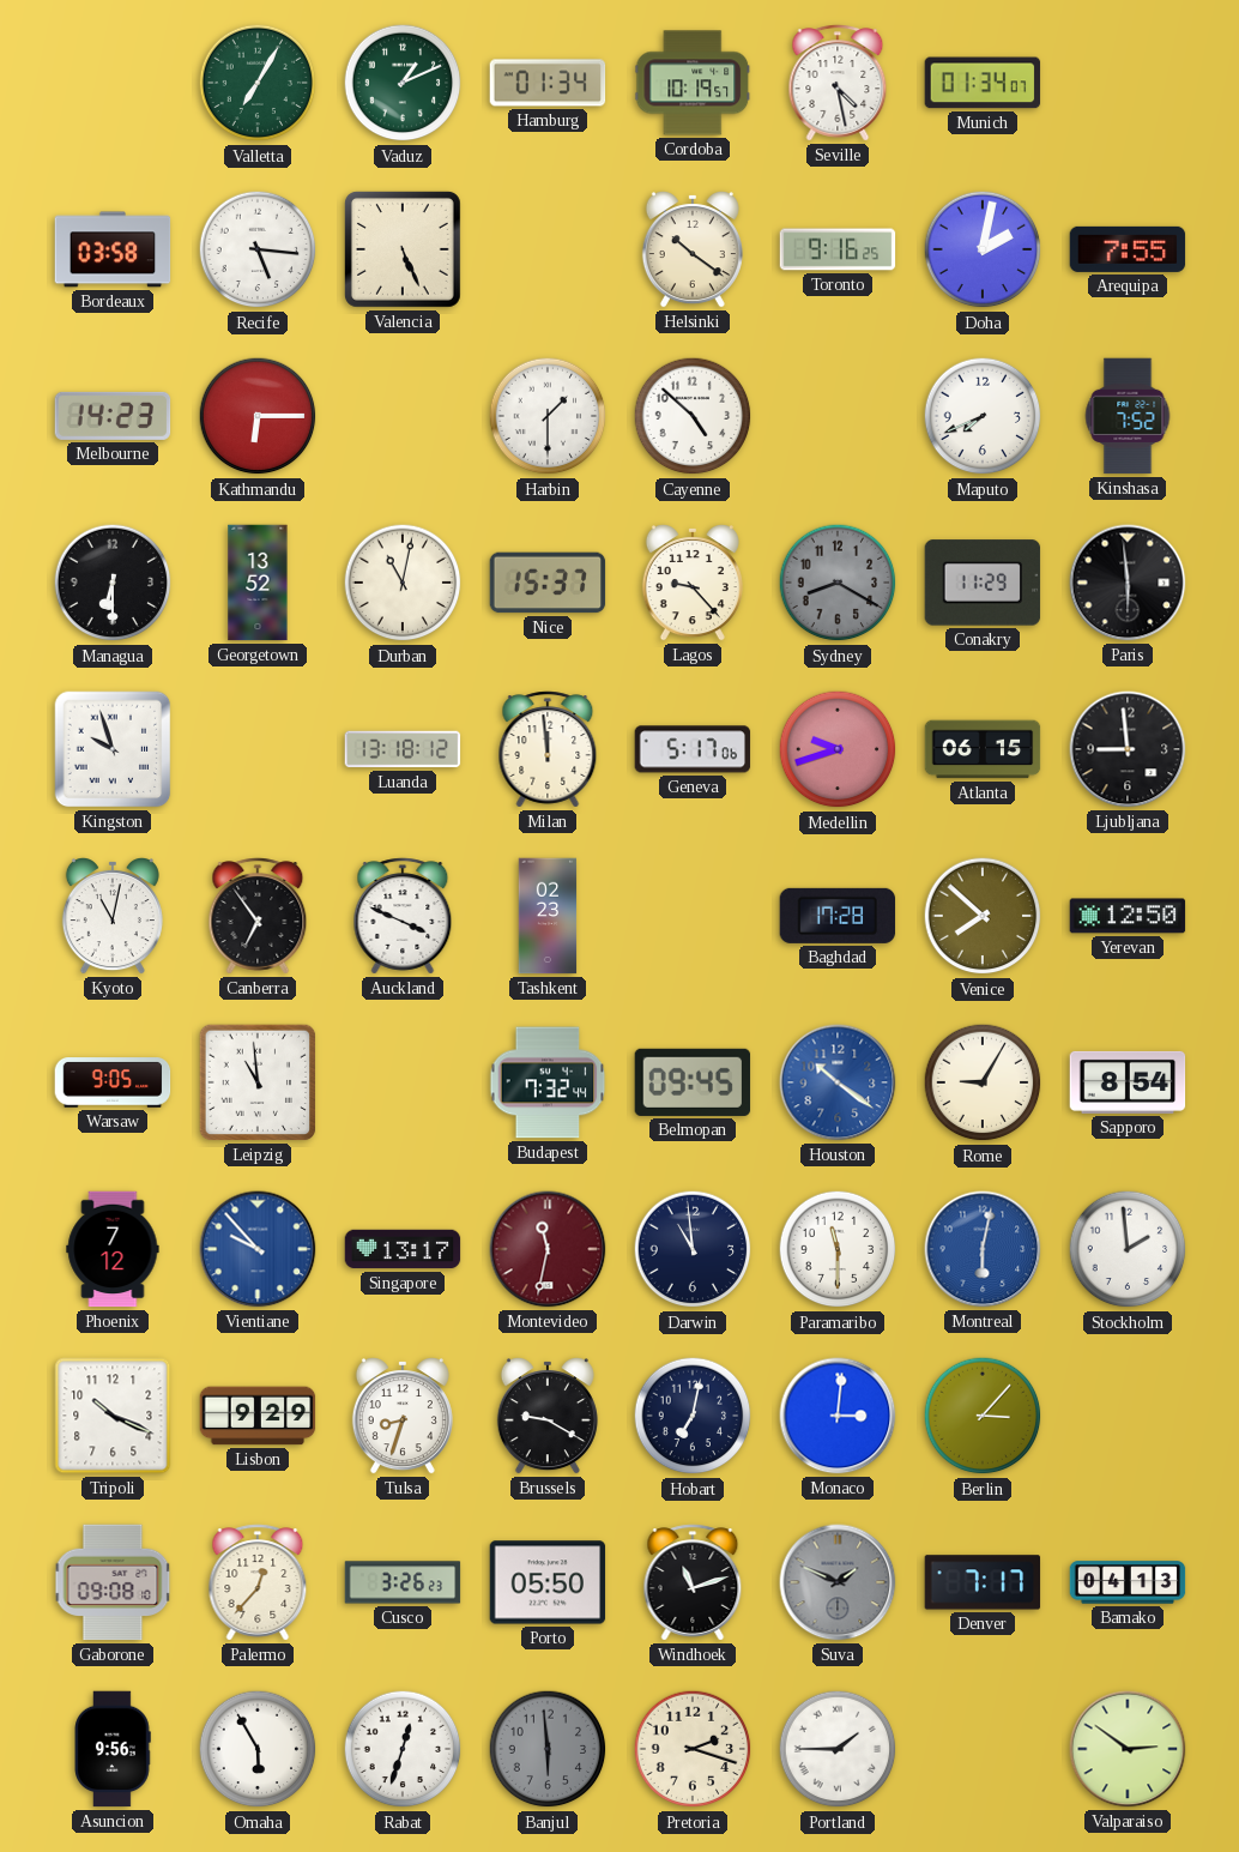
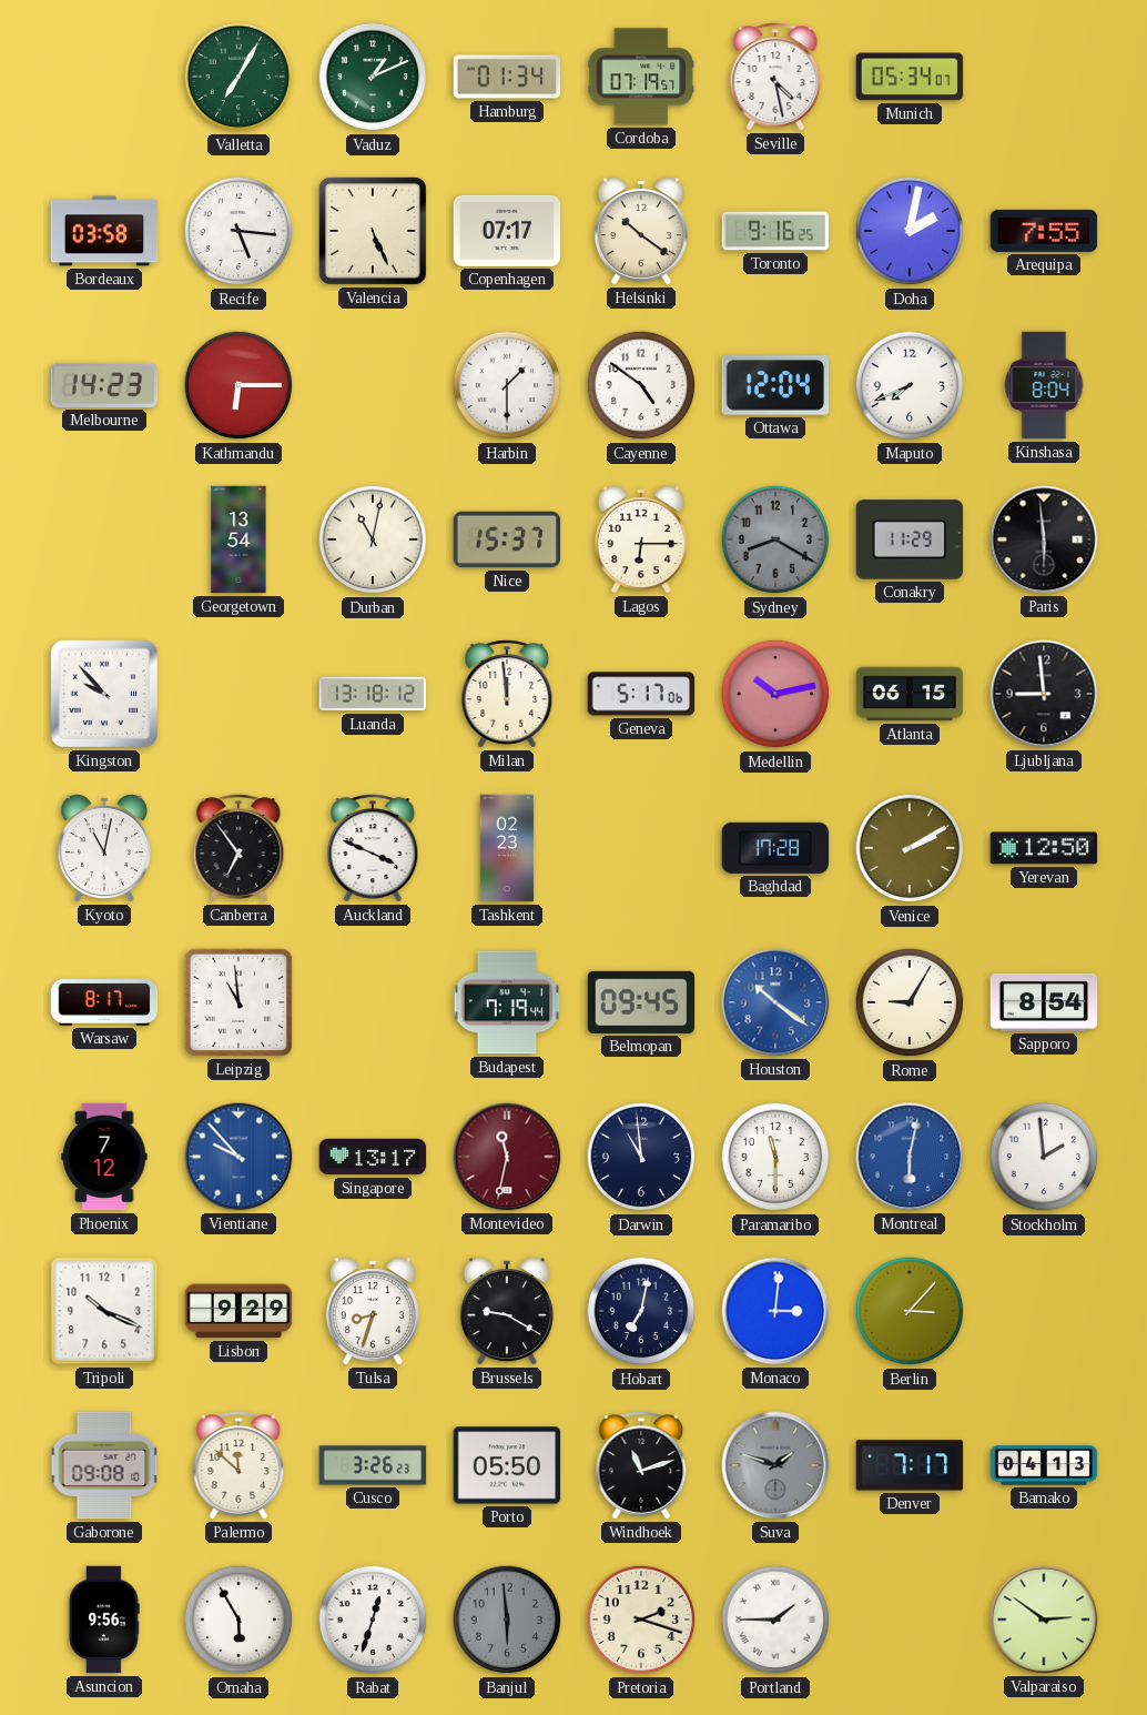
Cordoba: 10:19 -> 07:19 (641, 77)
Munich: 01:34 -> 05:34 (910, 77)
Copenhagen: none -> 07:17 (507, 231)
Cayenne: 4:52 -> 4:51 (641, 385)
Ottawa: none -> 12:04 (774, 385)
Kinshasa: 7:52 -> 8:04 (1044, 385)
Managua: 6:30 -> none (113, 583)
Georgetown: 13:52 -> 13:54 (238, 539)
Lagos: 9:23 -> 6:15 (641, 541)
Kingston: 9:57 -> 9:53 (104, 694)
Medellin: 9:42 -> 10:13 (775, 694)
Venice: 7:52 -> 2:10 (910, 848)
Warsaw: 9:05 -> 8:17 (104, 1002)
Budapest: 7:32 -> 7:19 (507, 1002)
Palermo: 12:37 -> 11:52 (238, 1465)
Suva: 1:49 -> 1:48 (775, 1465)
